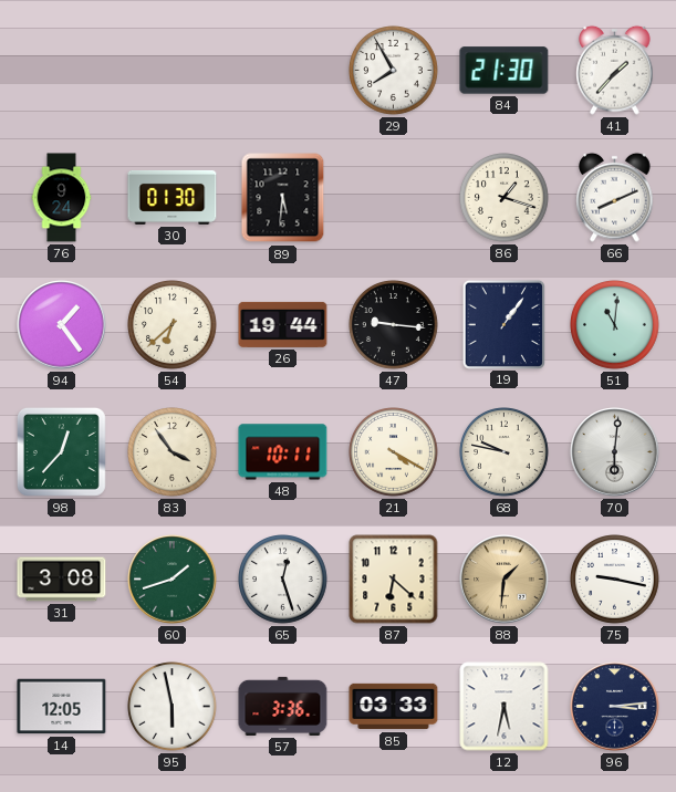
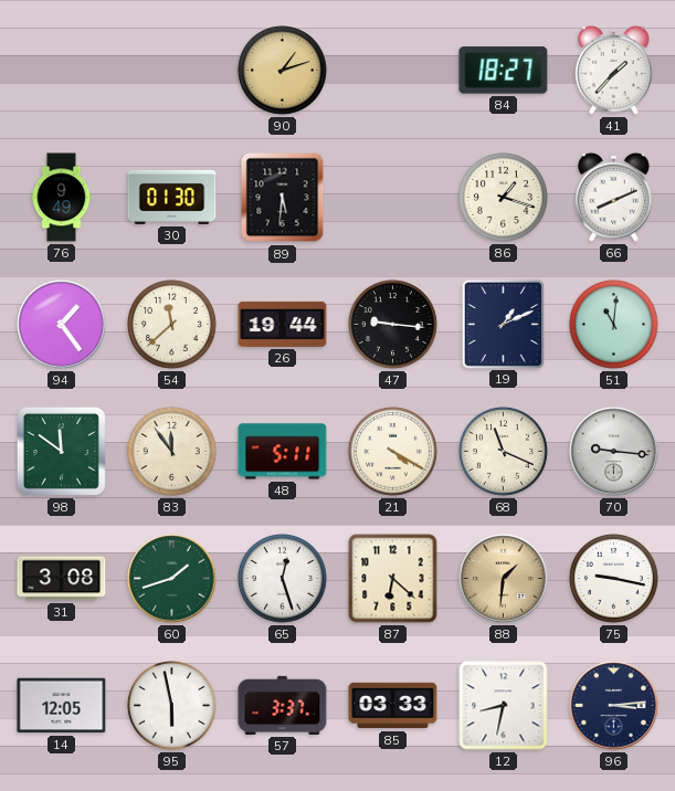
90: none -> 1:12 (283, 71)
29: 7:55 -> none (394, 71)
84: 21:30 -> 18:27 (504, 71)
76: 9:24 -> 9:49 (62, 198)
54: 6:38 -> 11:38 (172, 325)
19: 1:06 -> 1:11 (503, 324)
98: 12:37 -> 11:51 (61, 451)
83: 3:54 -> 11:54 (172, 452)
48: 10:11 -> 5:11 (283, 452)
68: 9:47 -> 11:19 (504, 452)
70: 6:01 -> 9:16 (614, 452)
57: 3:36 -> 3:37 (283, 705)
12: 5:32 -> 8:32 (504, 706)
